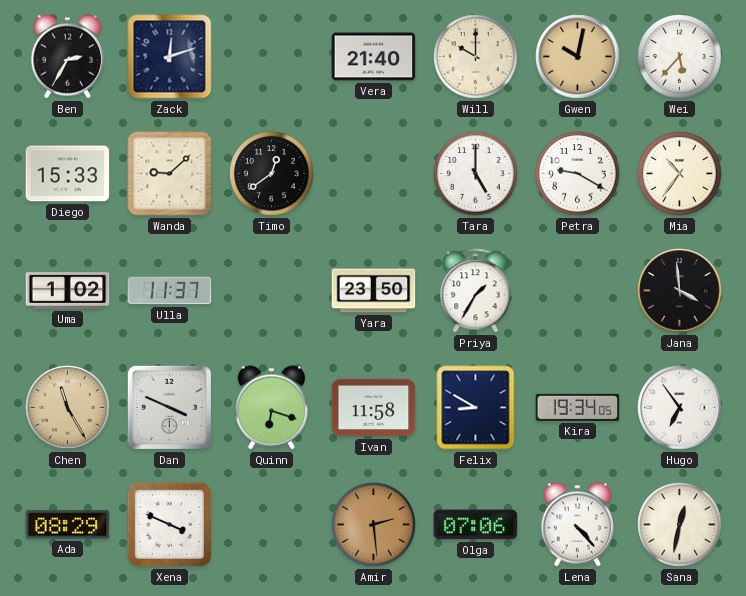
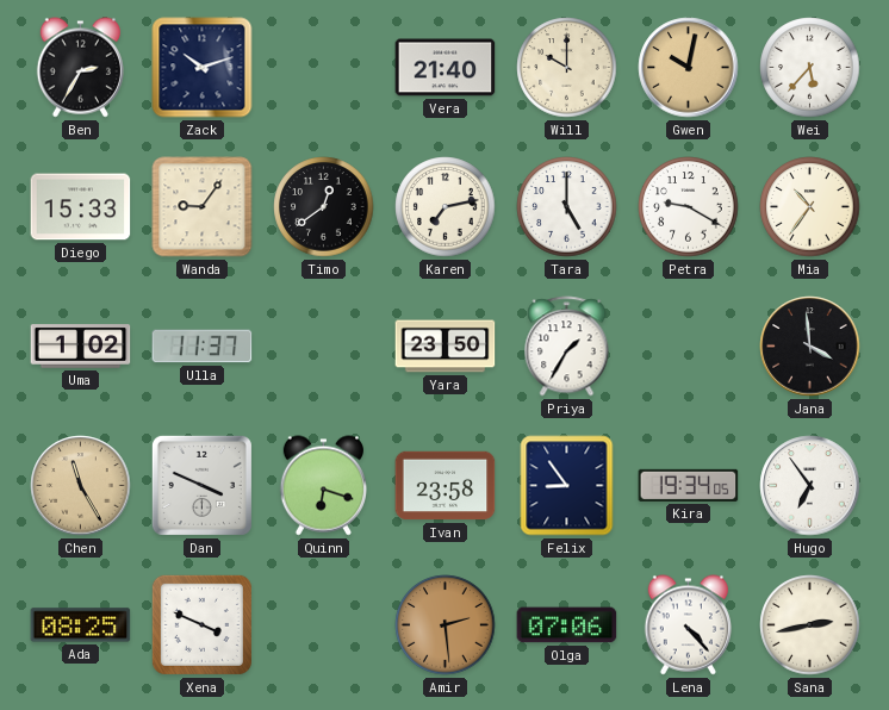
Zack: 12:12 -> 10:12 (203, 68)
Wanda: 9:08 -> 9:06 (203, 207)
Karen: none -> 7:13 (446, 207)
Ivan: 11:58 -> 23:58 (446, 486)
Felix: 8:50 -> 8:54 (567, 486)
Ada: 08:29 -> 08:25 (81, 625)
Sana: 12:32 -> 2:43 (810, 625)
